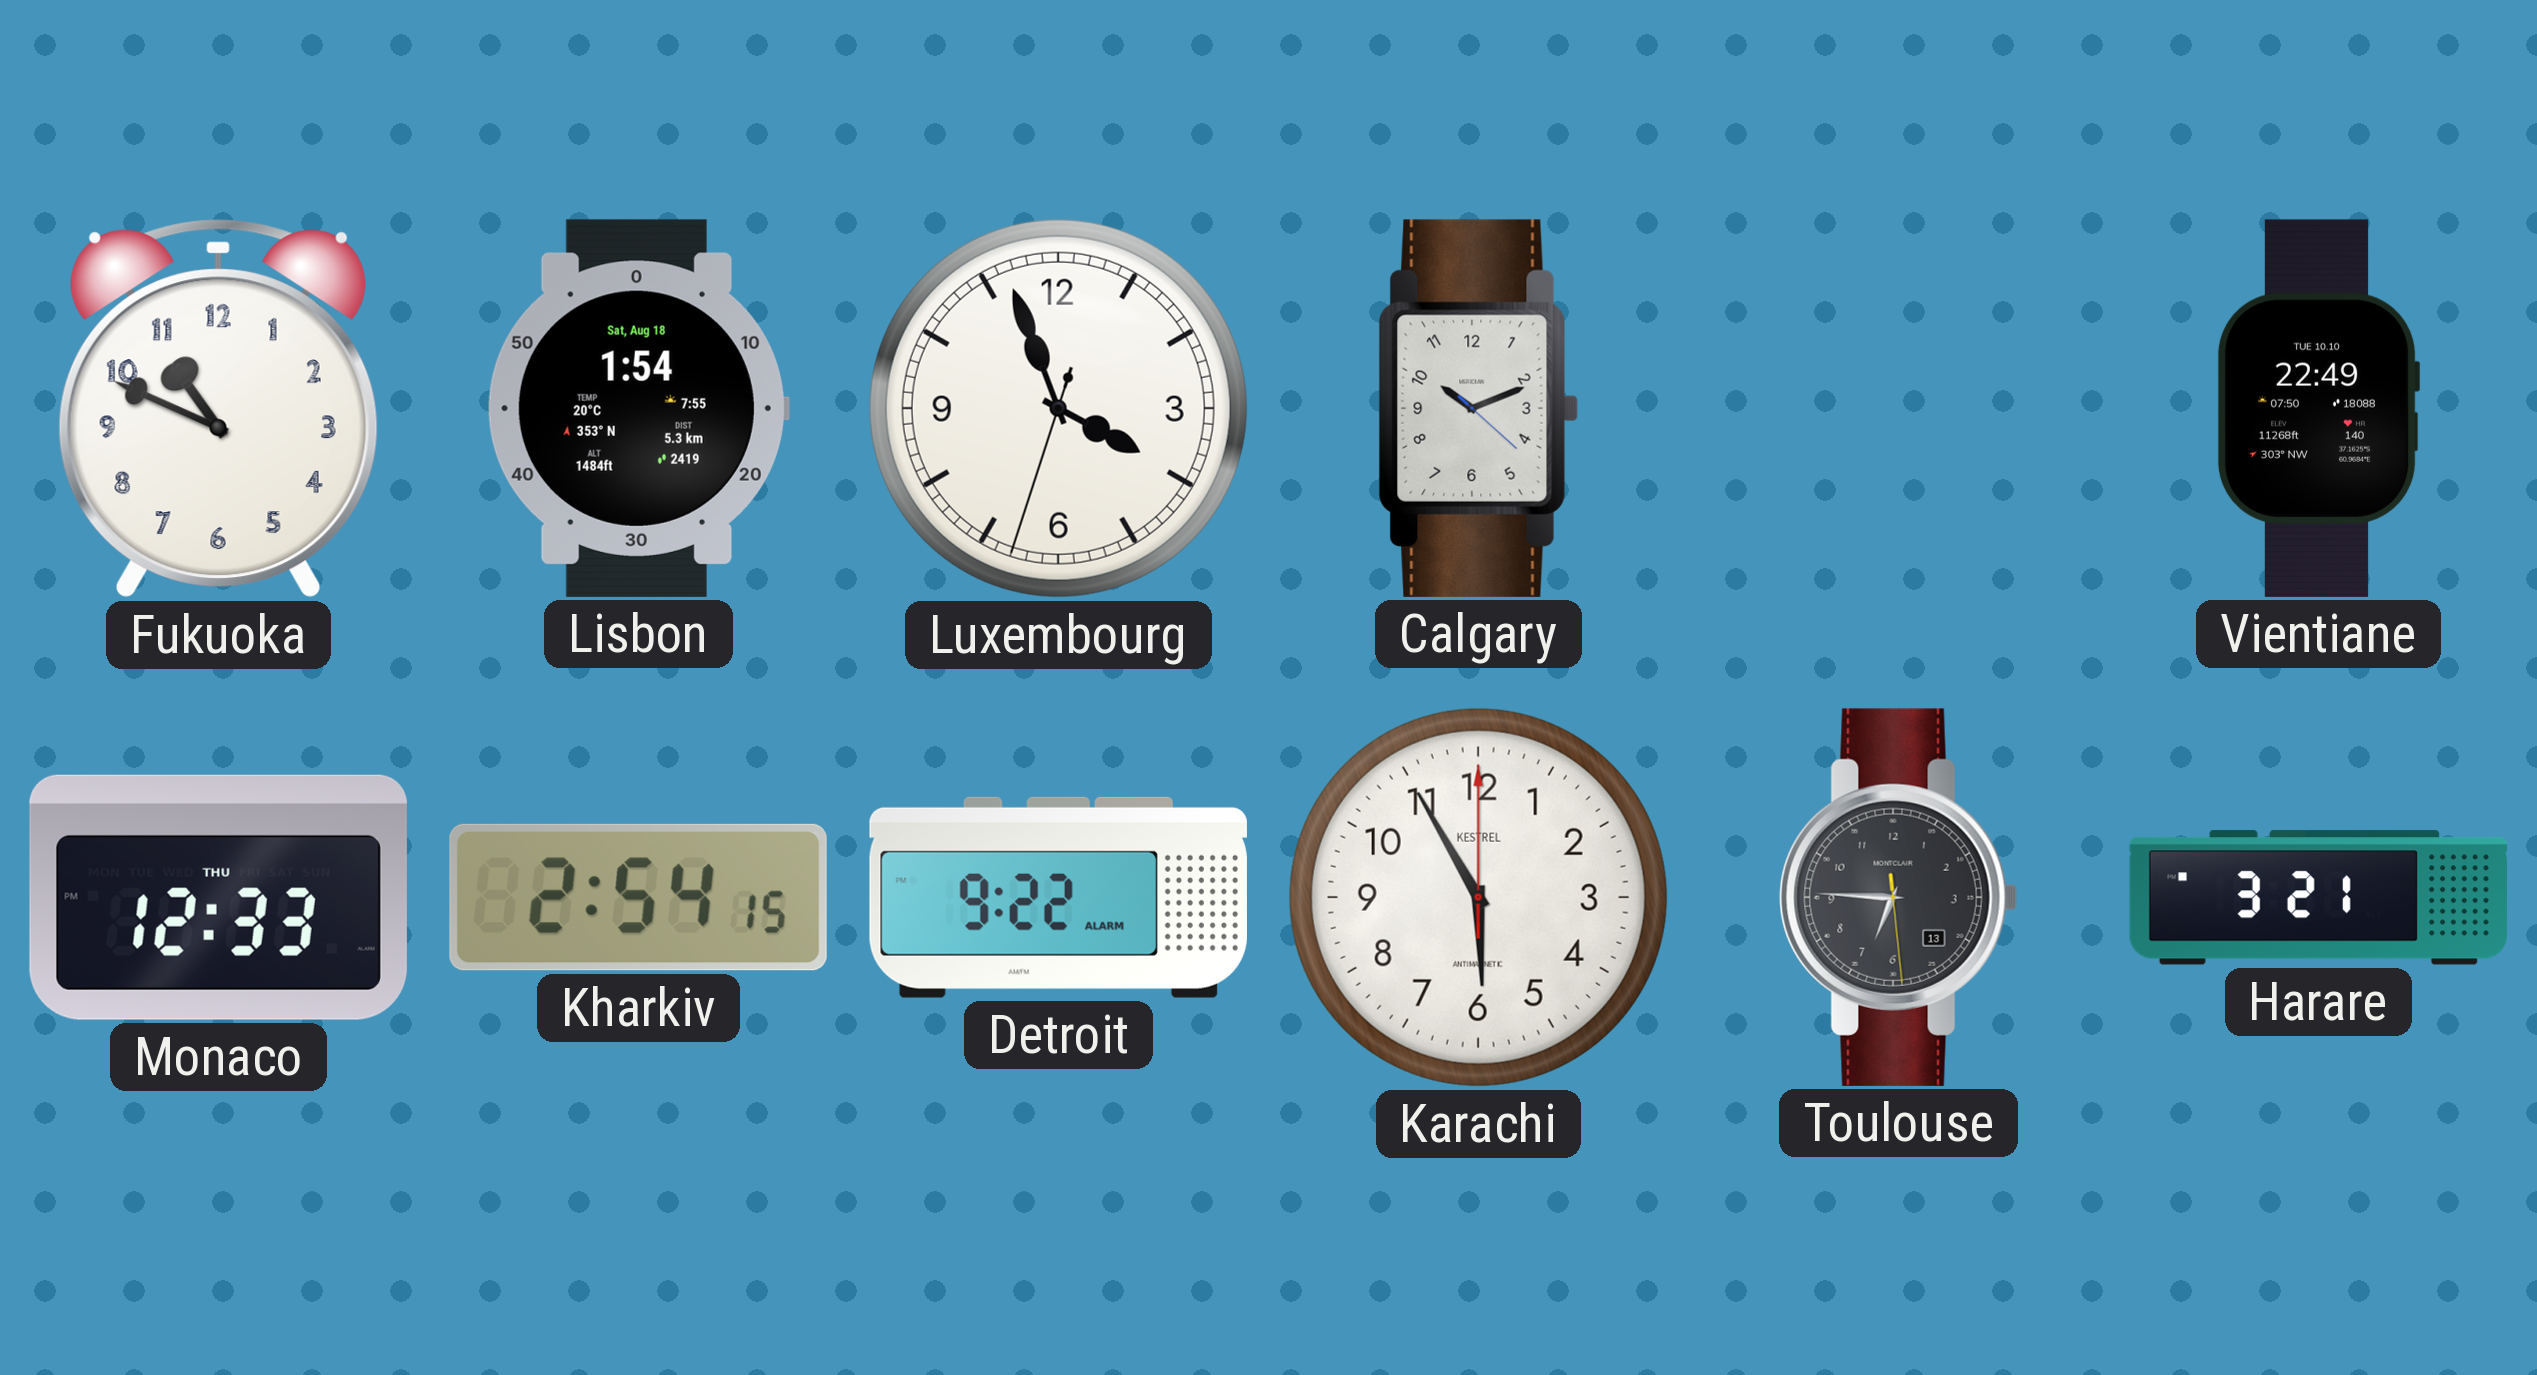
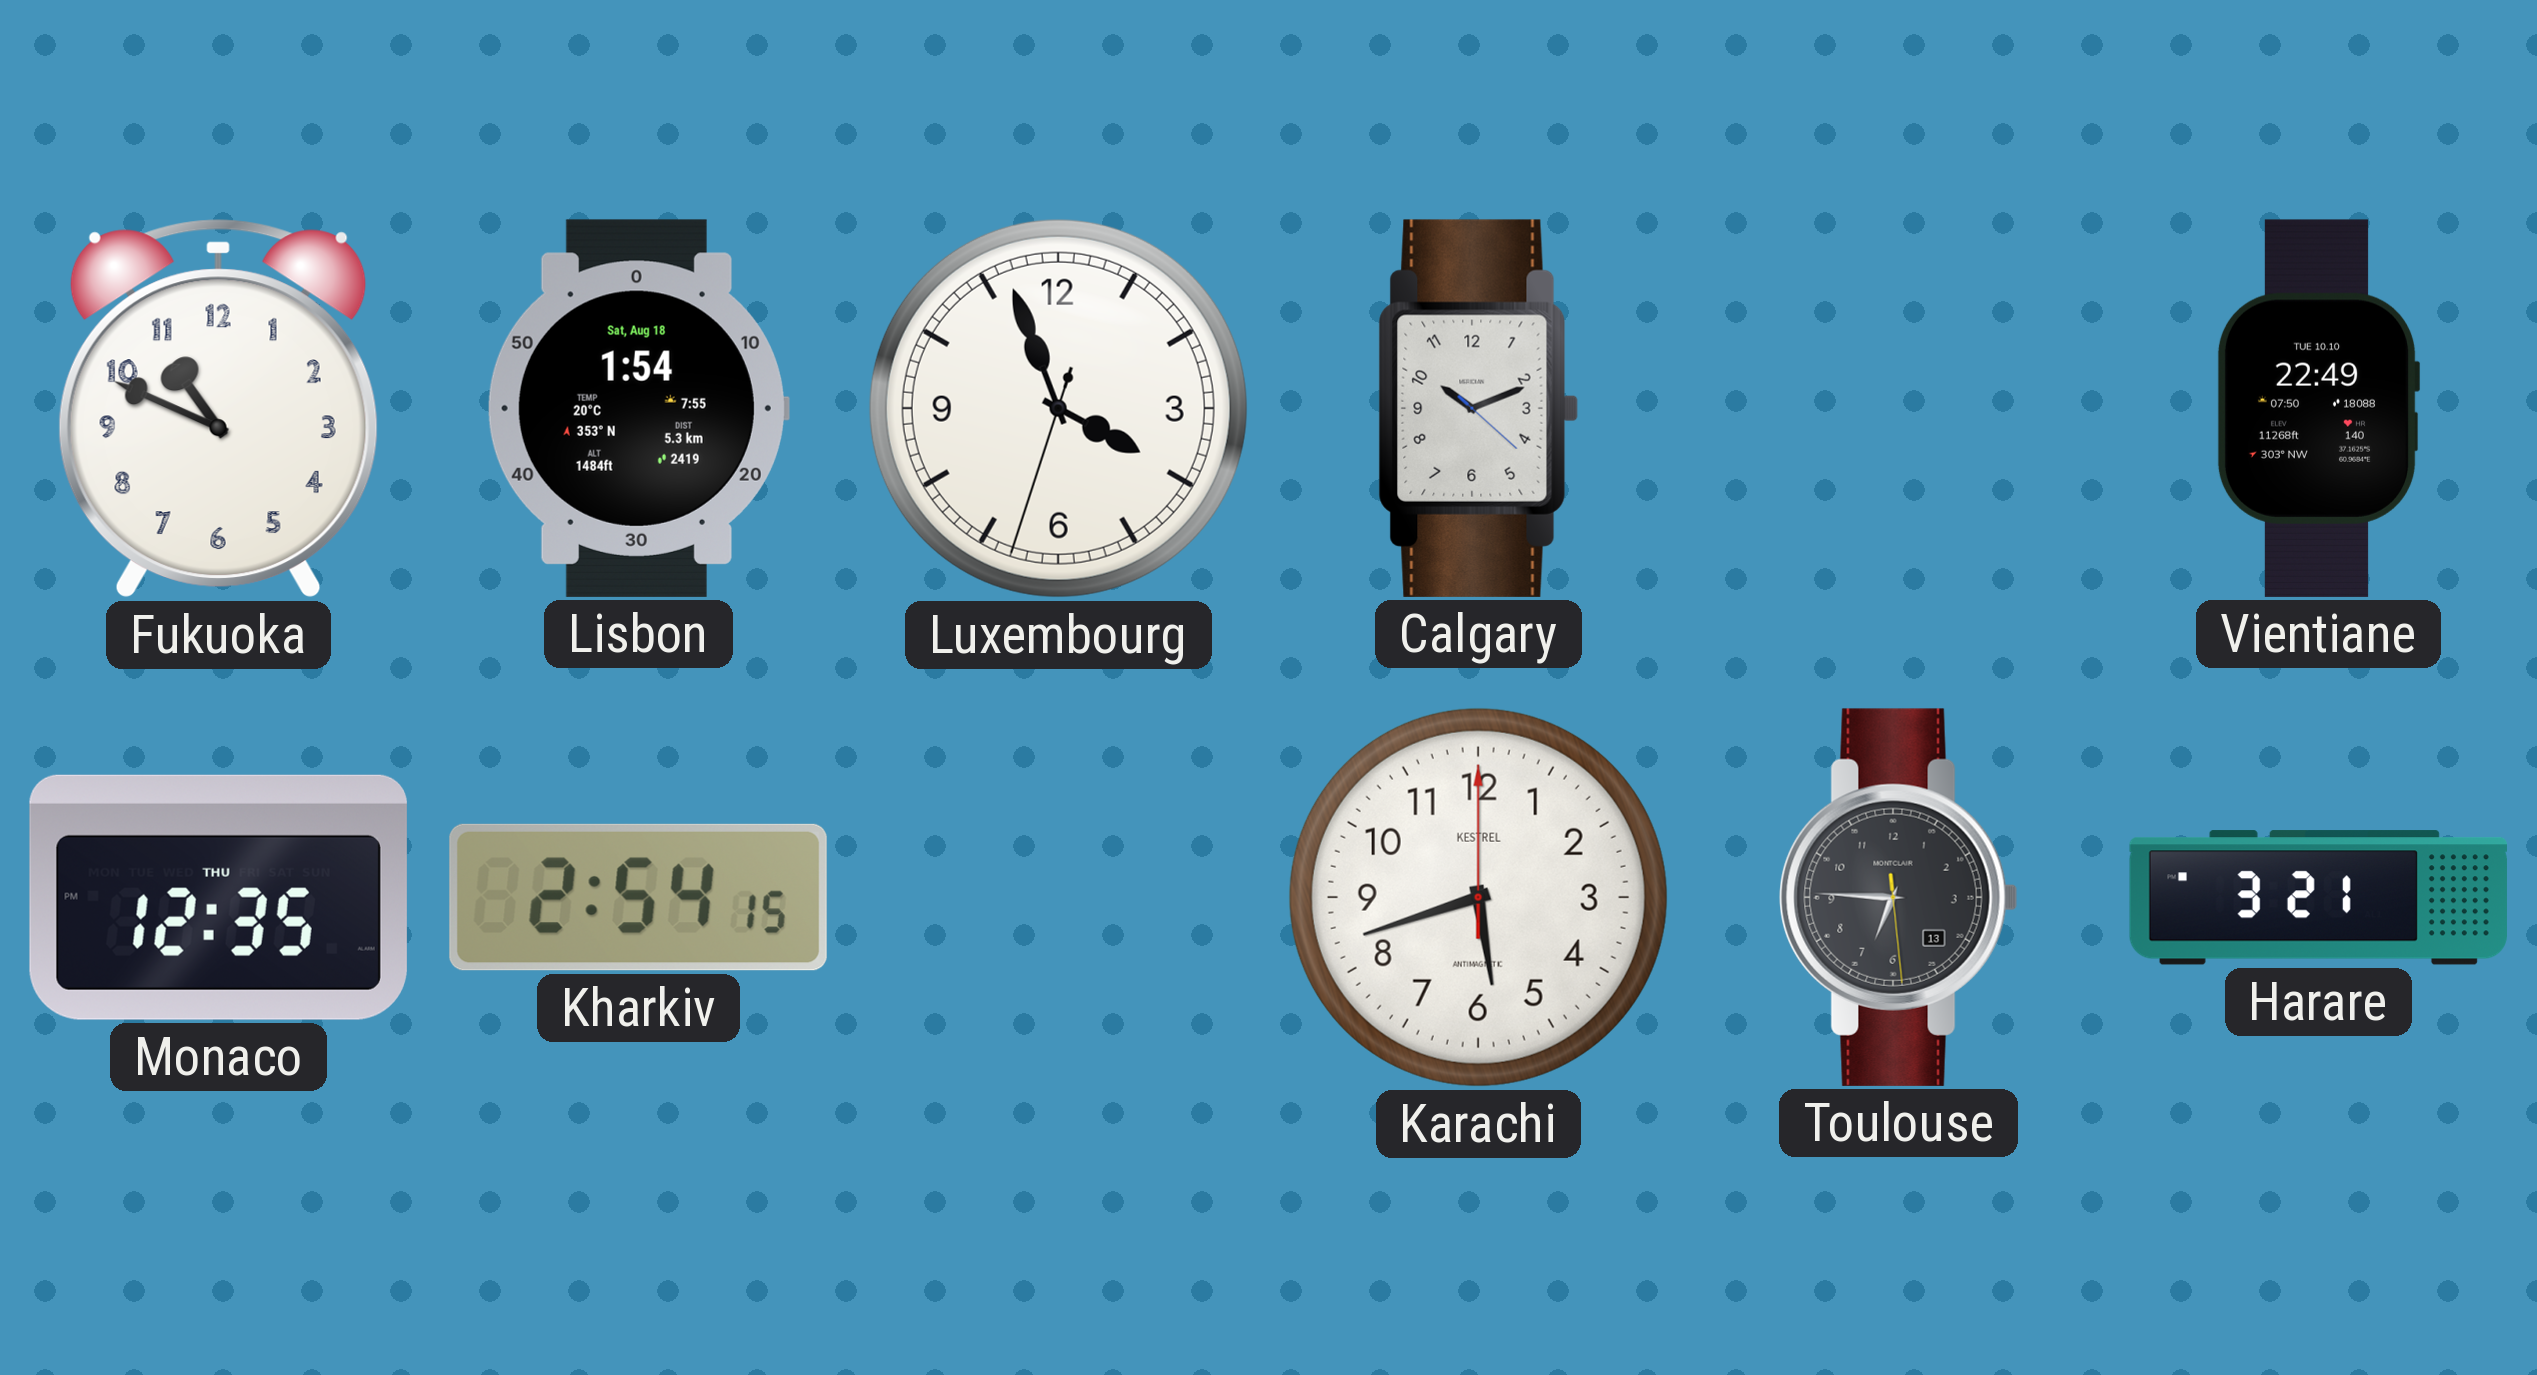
Monaco: 12:33 -> 12:35 (218, 897)
Detroit: 9:22 -> none (1058, 897)
Karachi: 5:55 -> 5:42 (1478, 897)
